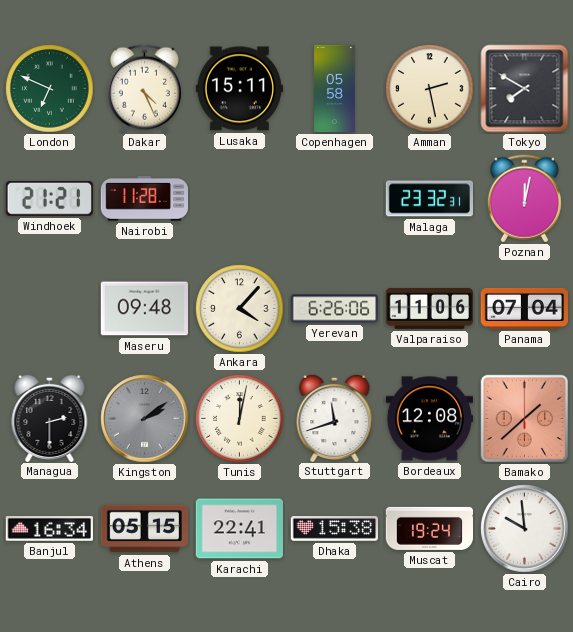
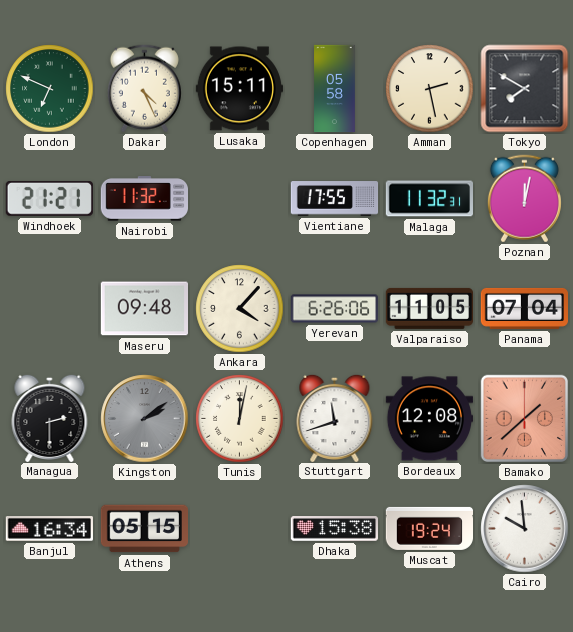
Nairobi: 11:28 -> 11:32 (144, 199)
Vientiane: none -> 17:55 (335, 199)
Malaga: 23:32 -> 11:32 (429, 199)
Valparaiso: 11:06 -> 11:05 (429, 308)
Karachi: 22:41 -> none (239, 529)
